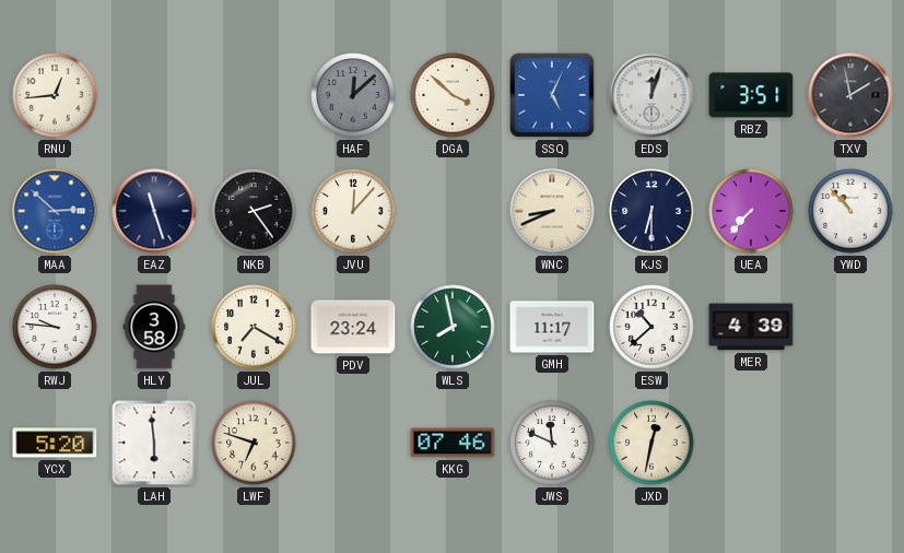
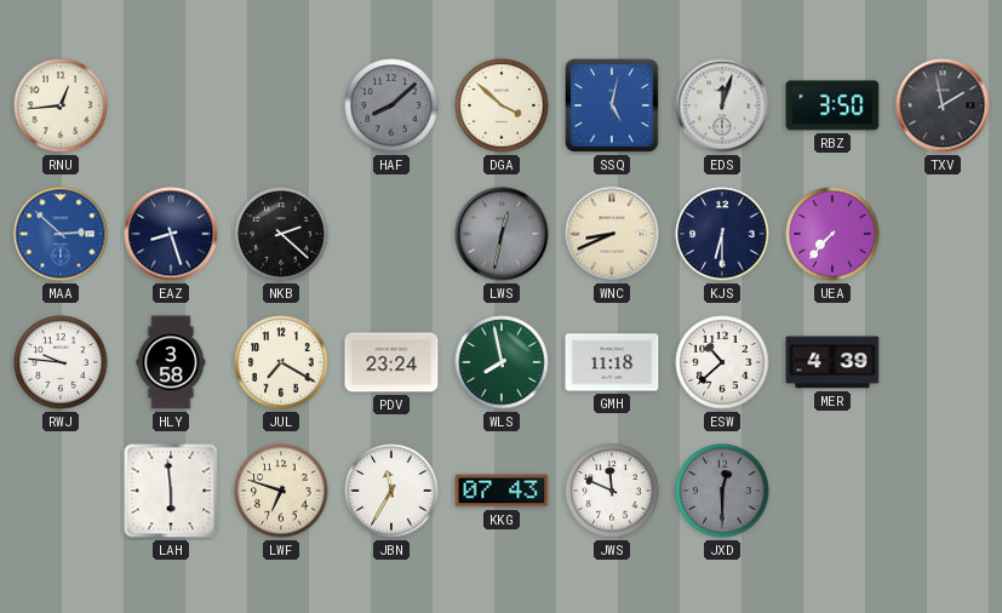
HAF: 12:08 -> 8:08 (391, 105)
SSQ: 5:04 -> 5:02 (612, 105)
RBZ: 3:51 -> 3:50 (832, 105)
EAZ: 11:27 -> 8:27 (171, 234)
NKB: 2:24 -> 2:22 (281, 234)
JVU: 12:07 -> none (353, 211)
LWS: none -> 12:32 (502, 234)
YWD: 10:53 -> none (850, 211)
GMH: 11:17 -> 11:18 (612, 362)
YCX: 5:20 -> none (55, 443)
JBN: none -> 11:35 (391, 491)
KKG: 07:46 -> 07:43 (502, 491)
JXD: 12:32 -> 12:30 (722, 491)
JXD dial: cream -> grey (722, 491)
